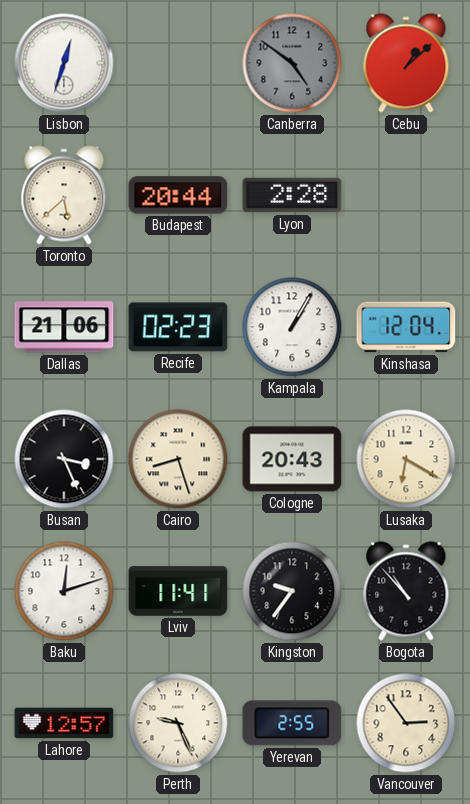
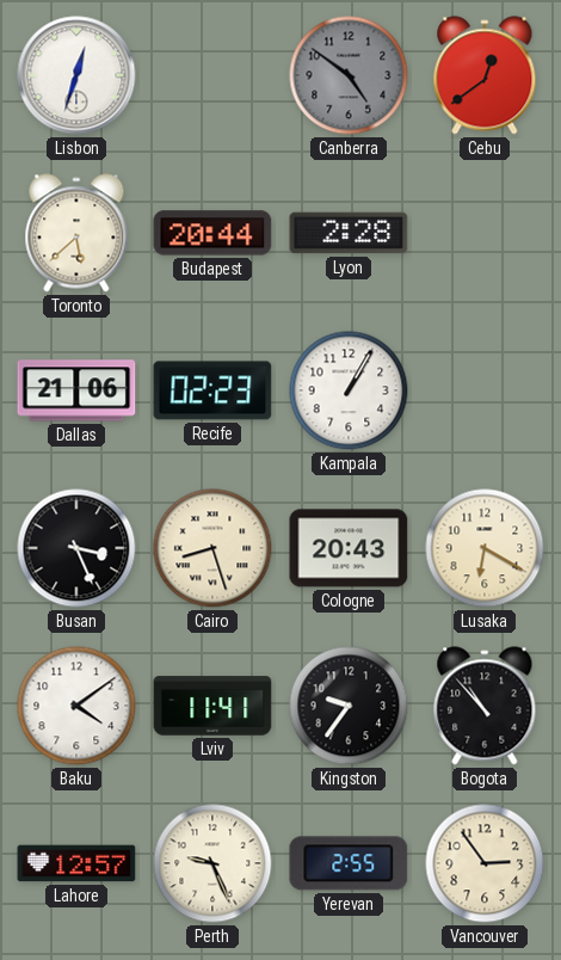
Cebu: 1:08 -> 12:39 (485, 75)
Kinshasa: 12:04 -> none (406, 327)
Baku: 12:12 -> 4:09 (76, 706)
